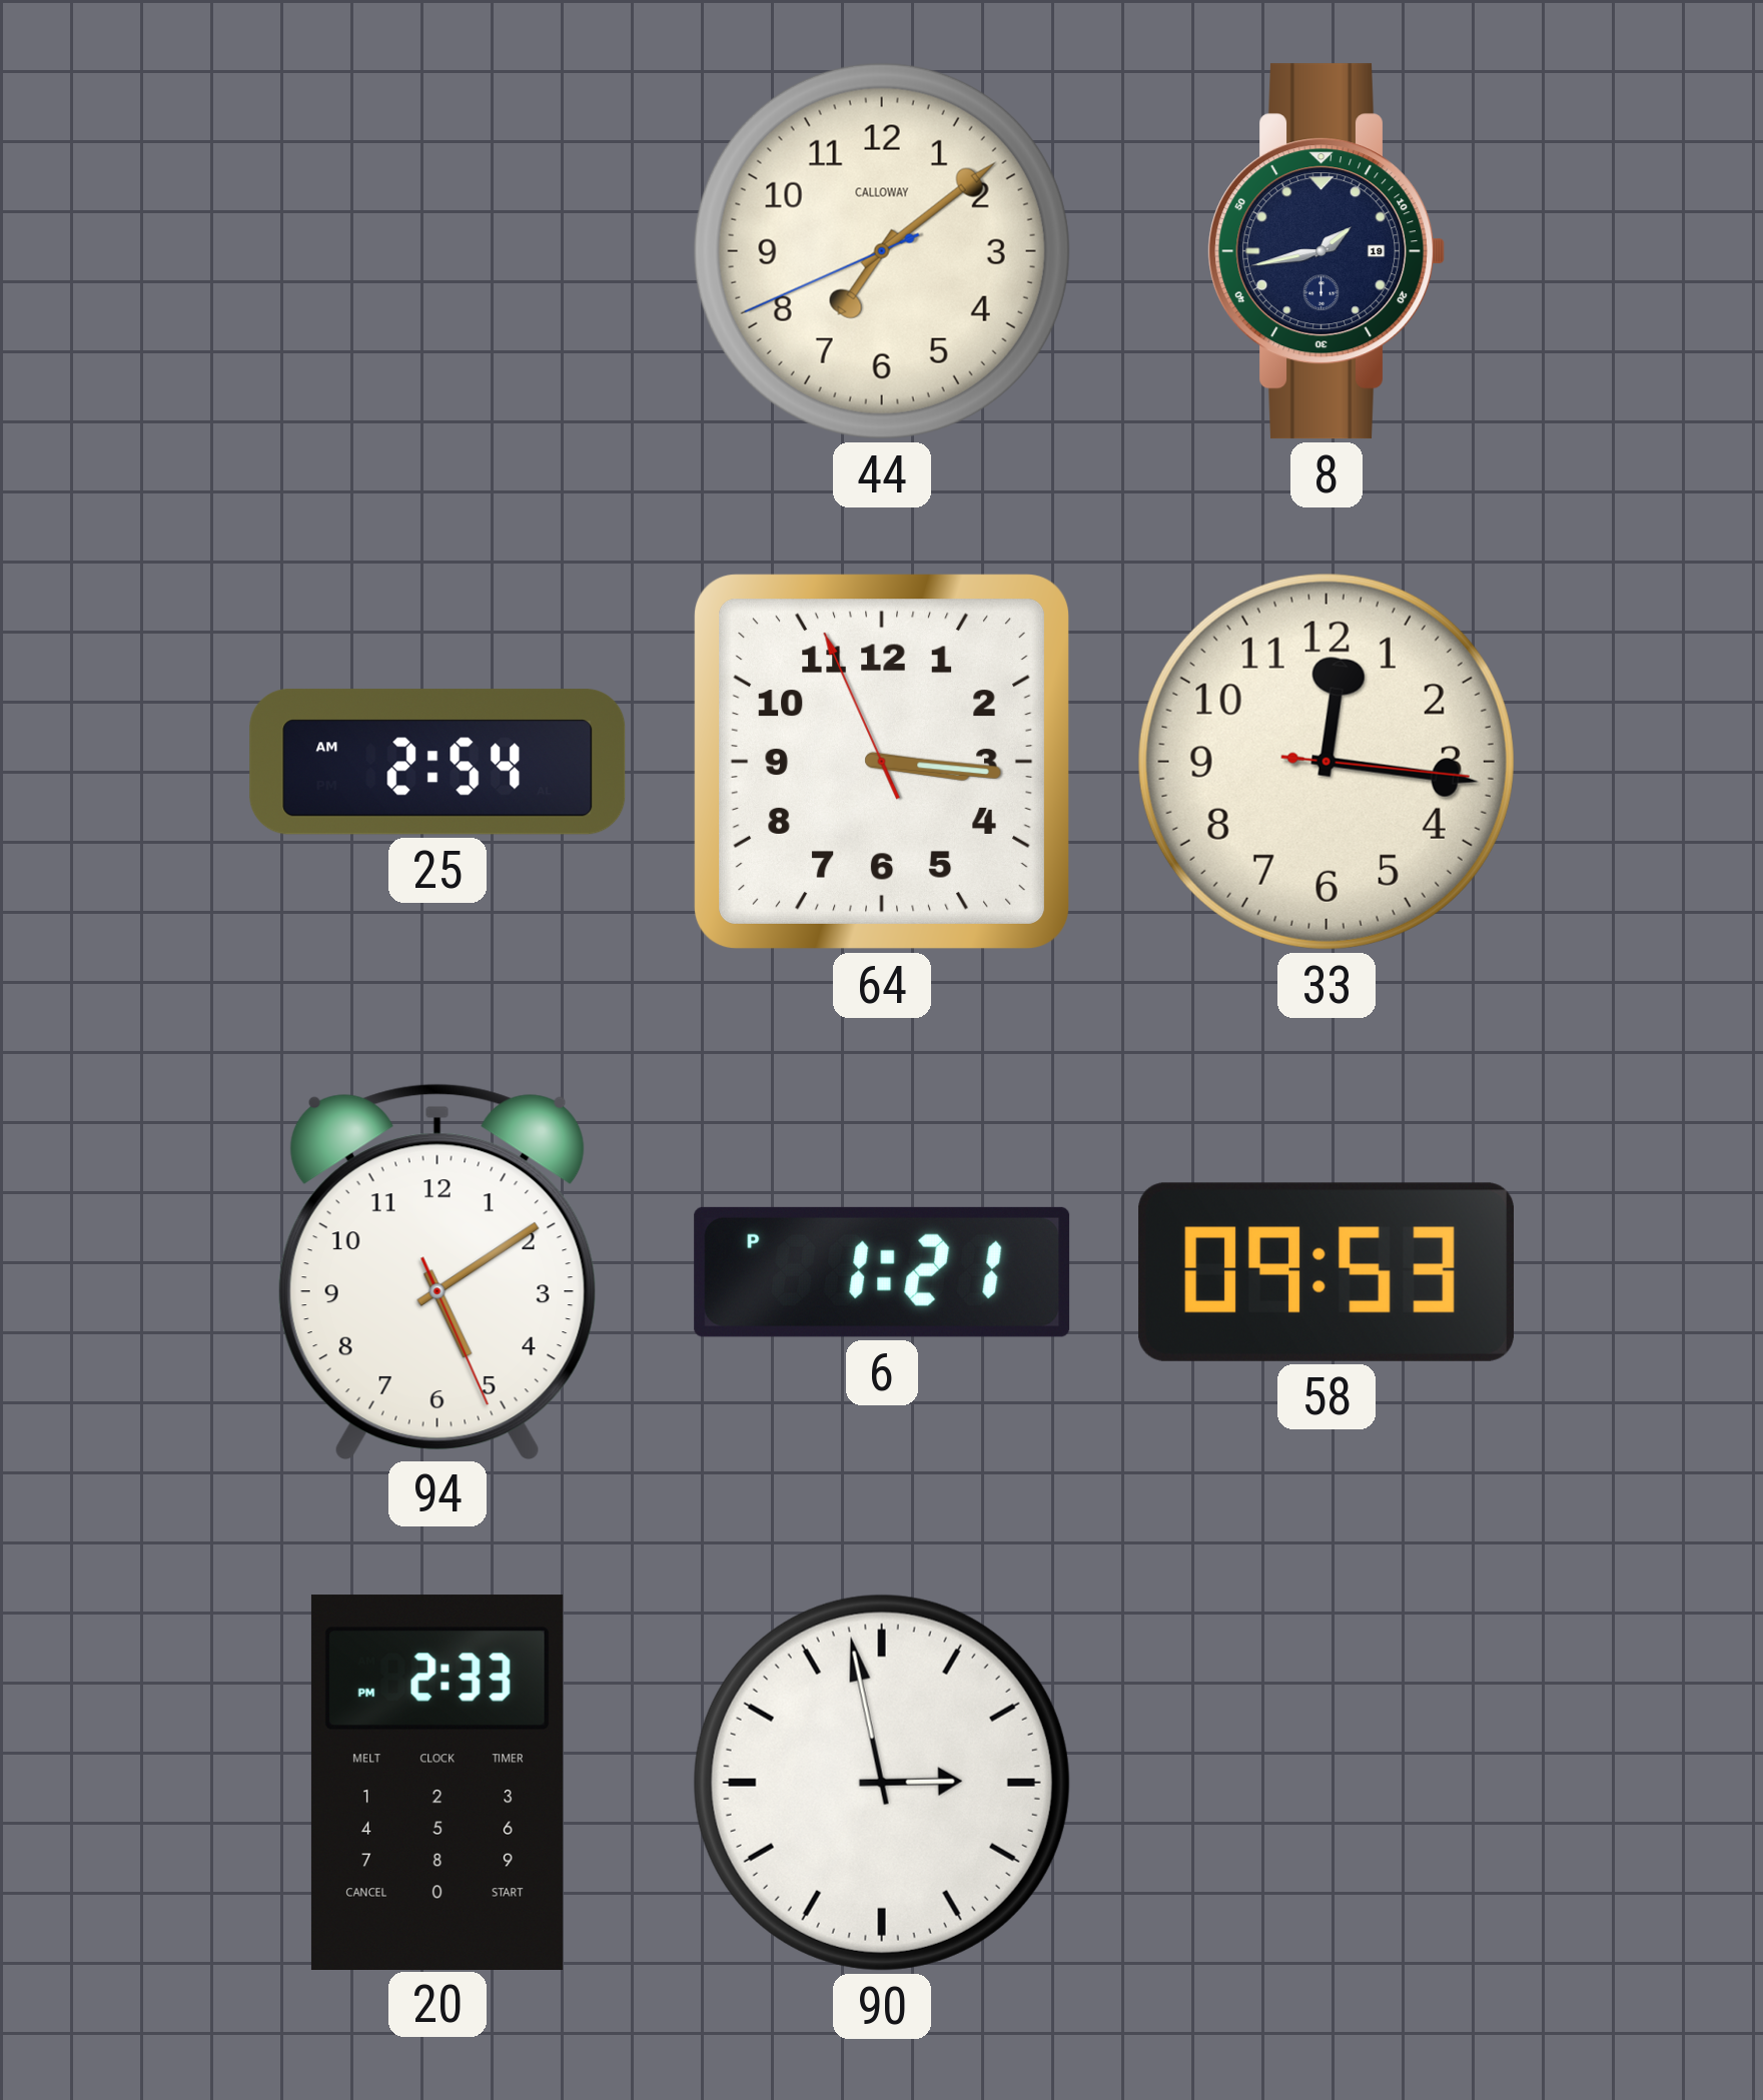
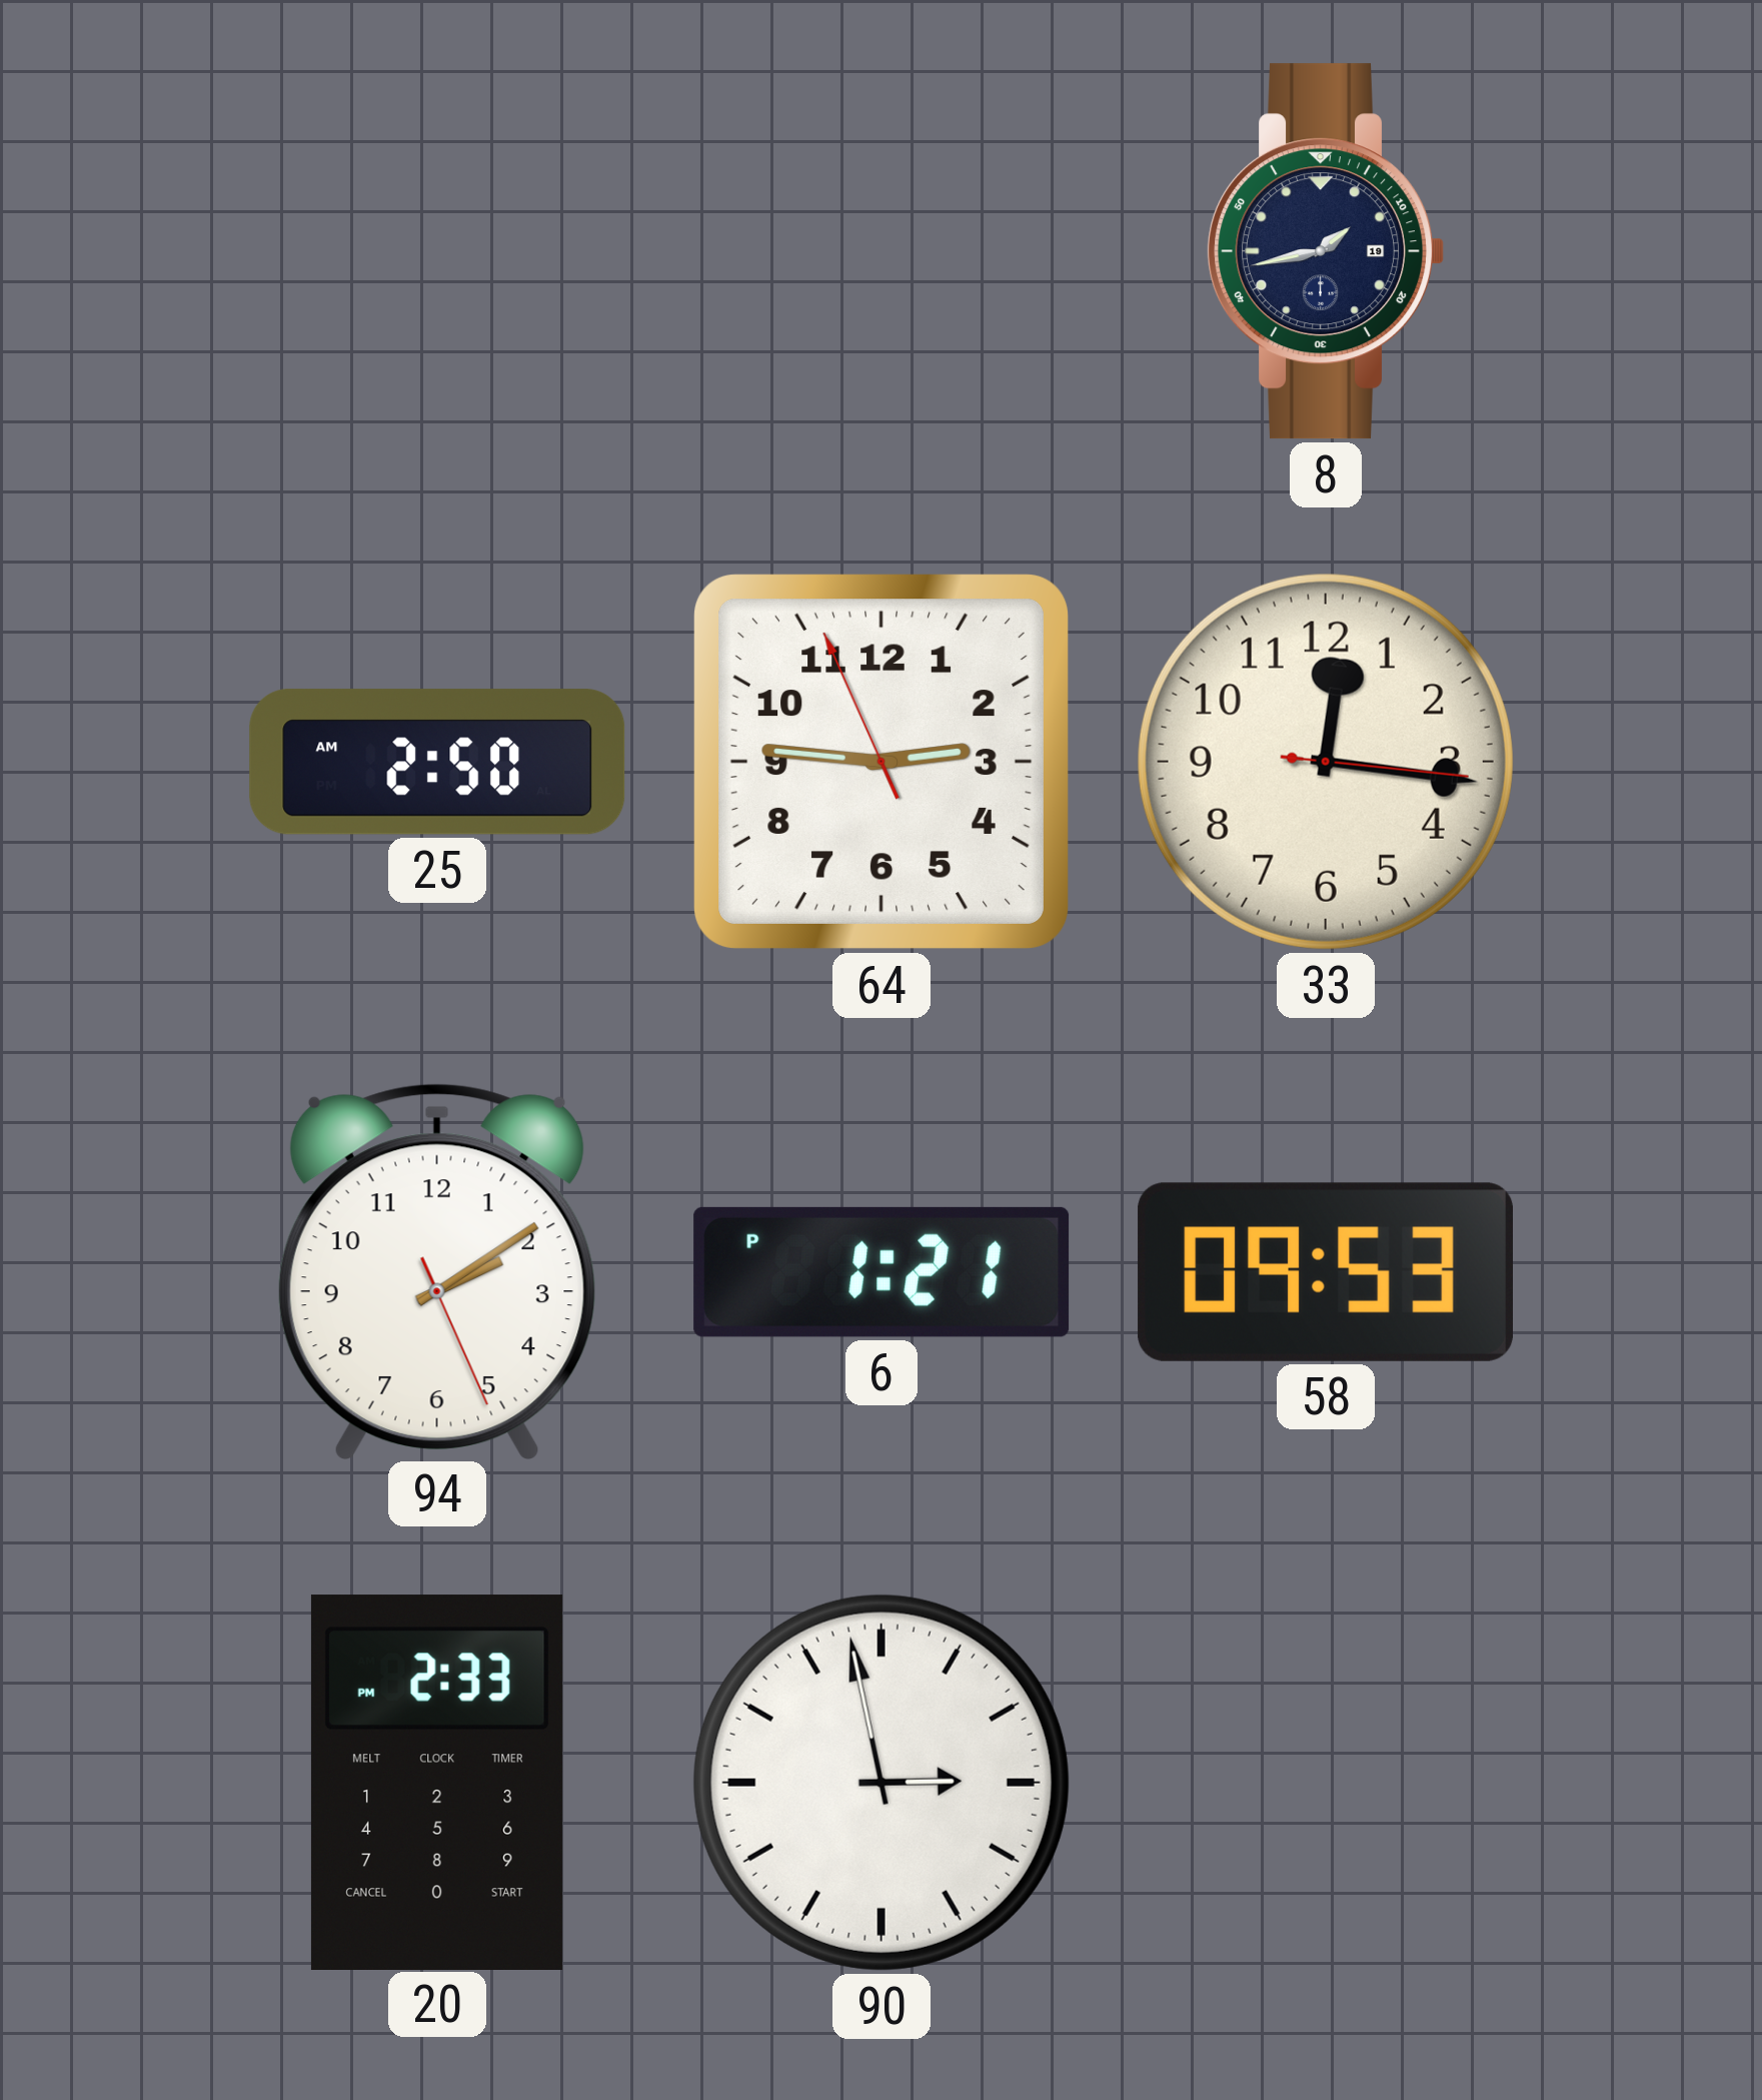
44: 7:08 -> none (882, 251)
25: 2:54 -> 2:50 (437, 762)
64: 3:15 -> 2:45 (882, 762)
94: 5:09 -> 2:09 (437, 1271)
